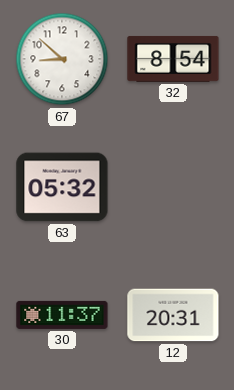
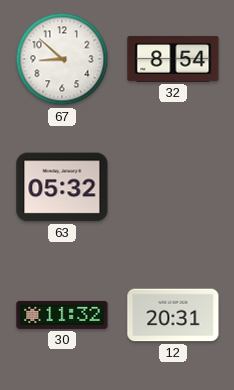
30: 11:37 -> 11:32 (62, 315)
